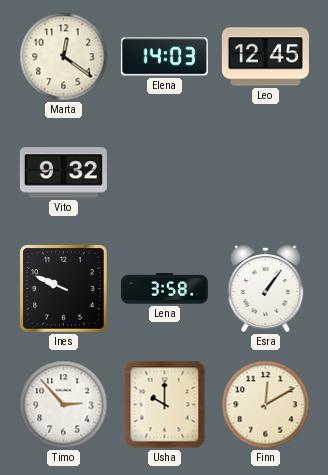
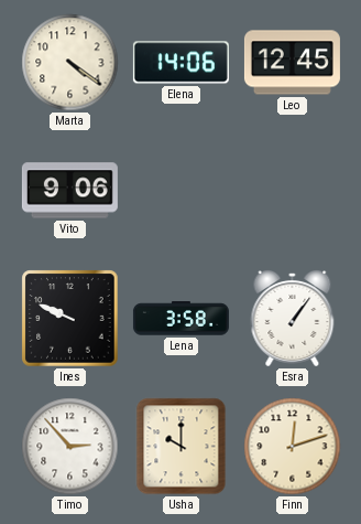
Marta: 12:21 -> 4:21 (70, 63)
Elena: 14:03 -> 14:06 (180, 63)
Vito: 9:32 -> 9:06 (69, 191)
Finn: 12:10 -> 12:12 (293, 447)
